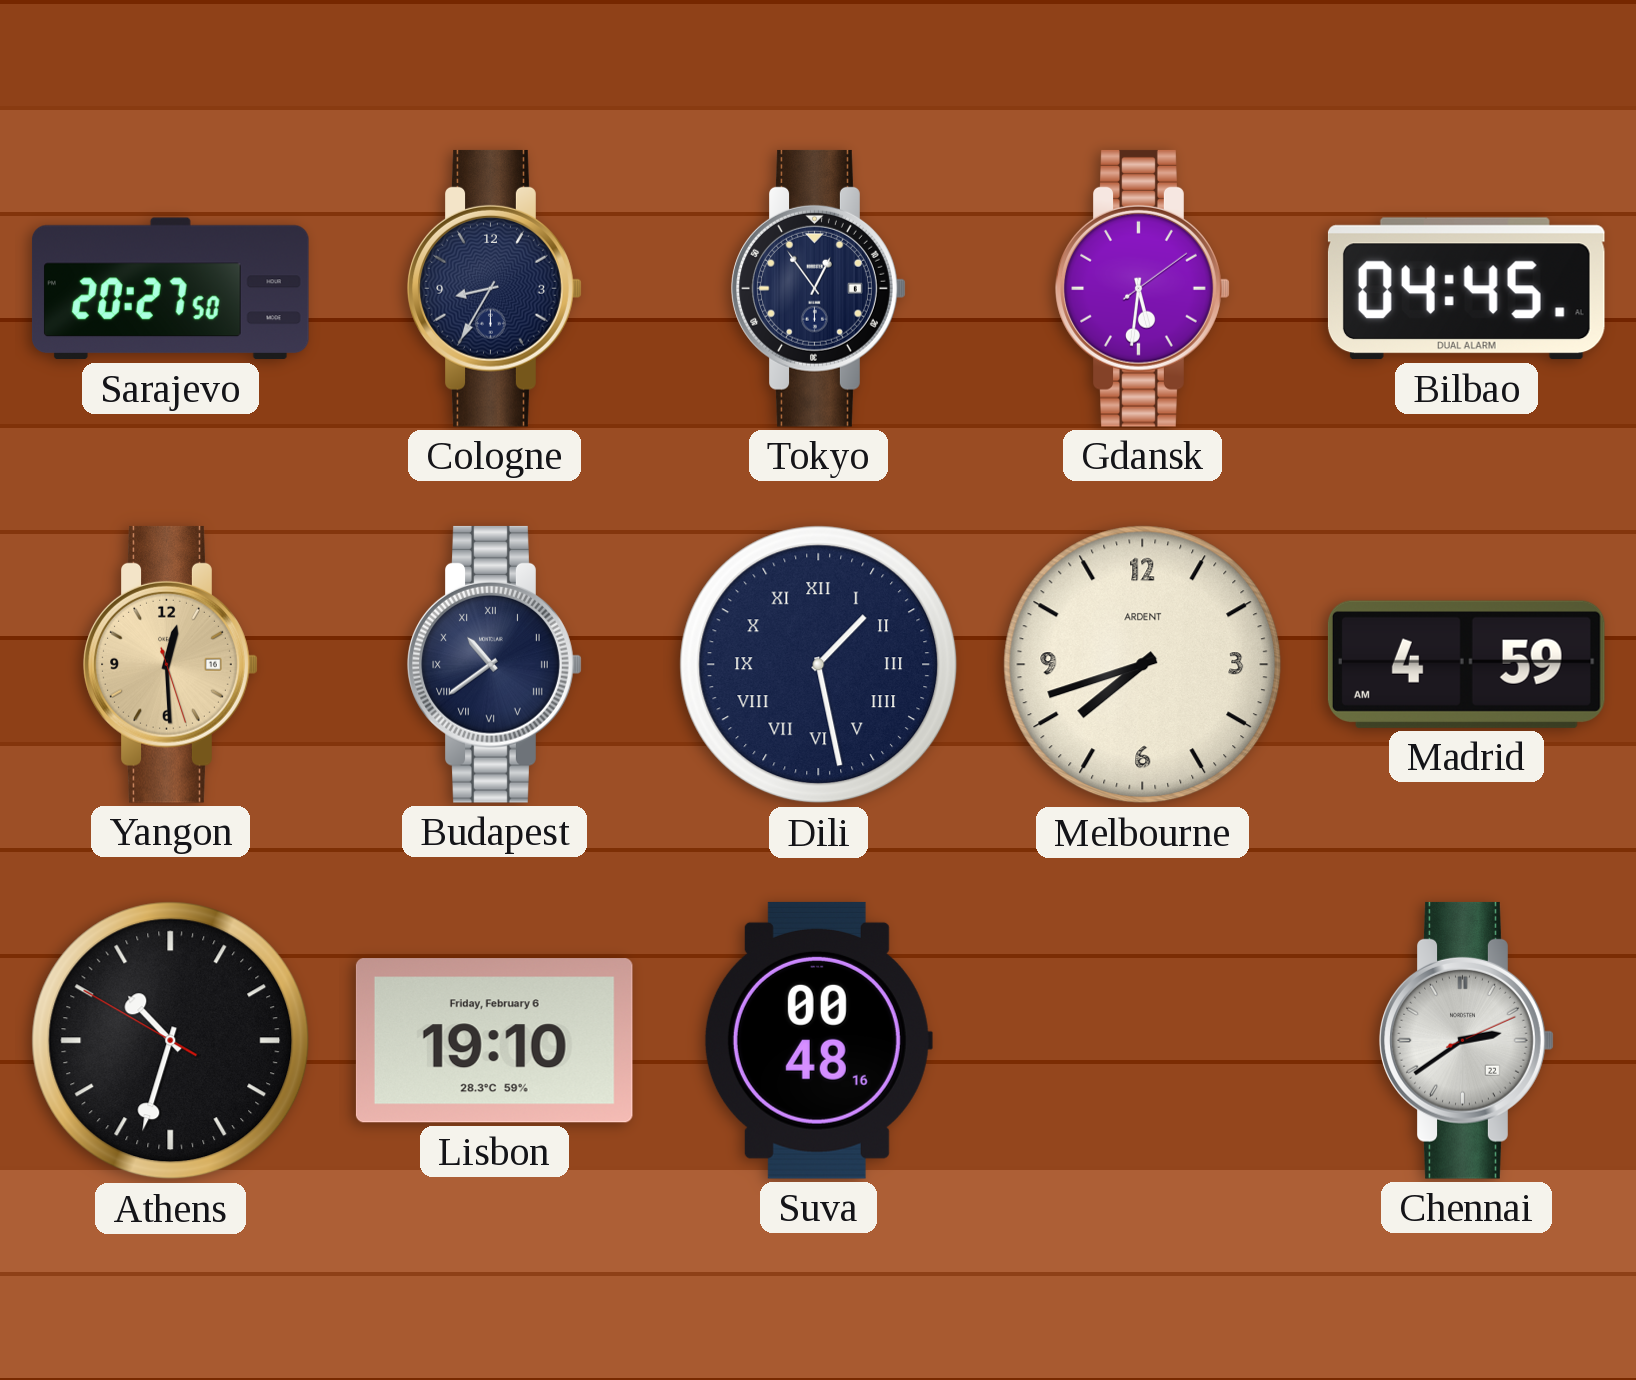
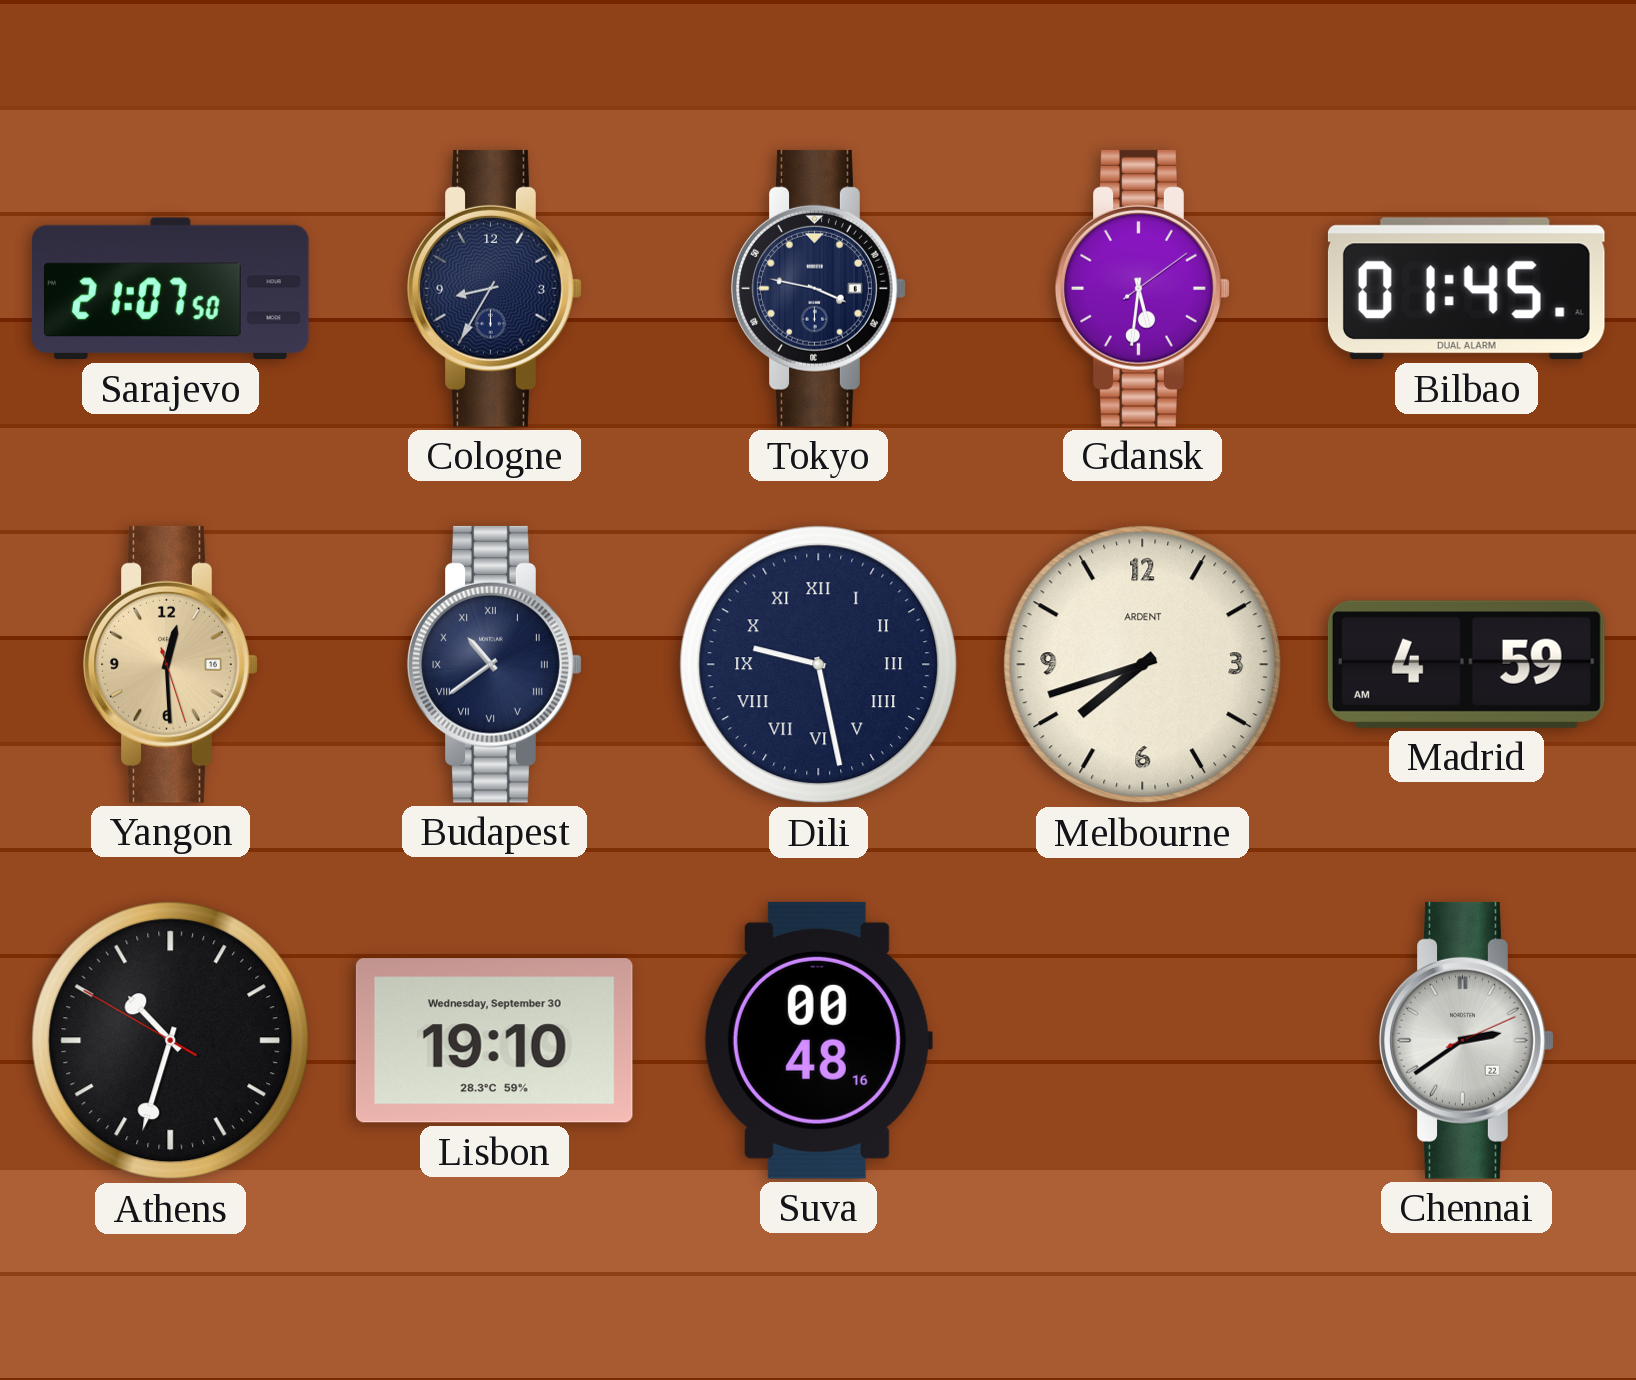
Sarajevo: 20:27 -> 21:07 (170, 289)
Tokyo: 12:54 -> 3:47 (819, 288)
Bilbao: 04:45 -> 01:45 (1466, 289)
Dili: 1:28 -> 9:28 (819, 665)
Lisbon date: Friday, February 6 -> Wednesday, September 30 (494, 1041)
